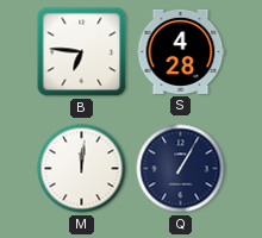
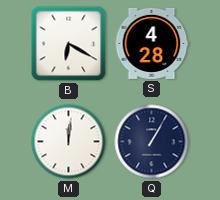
B: 6:46 -> 6:20 (69, 44)
